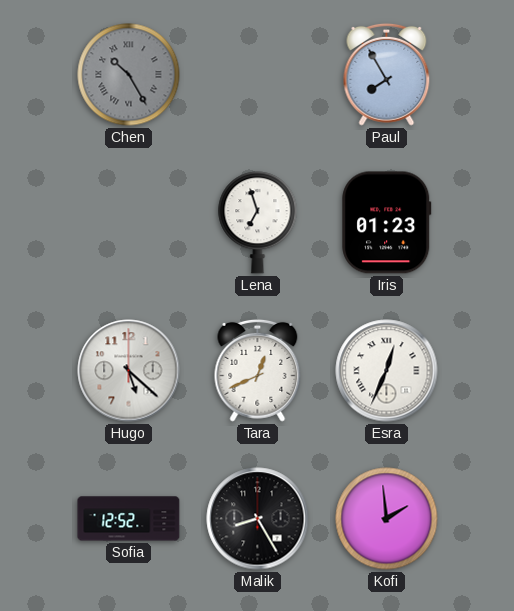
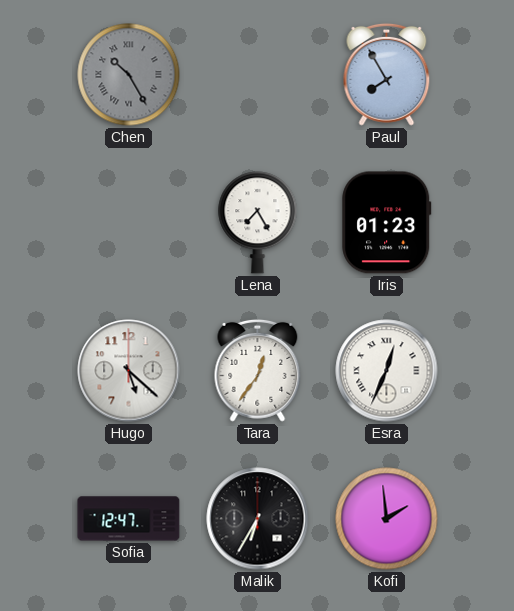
Lena: 6:57 -> 7:25 (258, 223)
Tara: 12:41 -> 12:36 (258, 370)
Sofia: 12:52 -> 12:47 (129, 519)
Malik: 8:25 -> 6:35 (258, 519)
